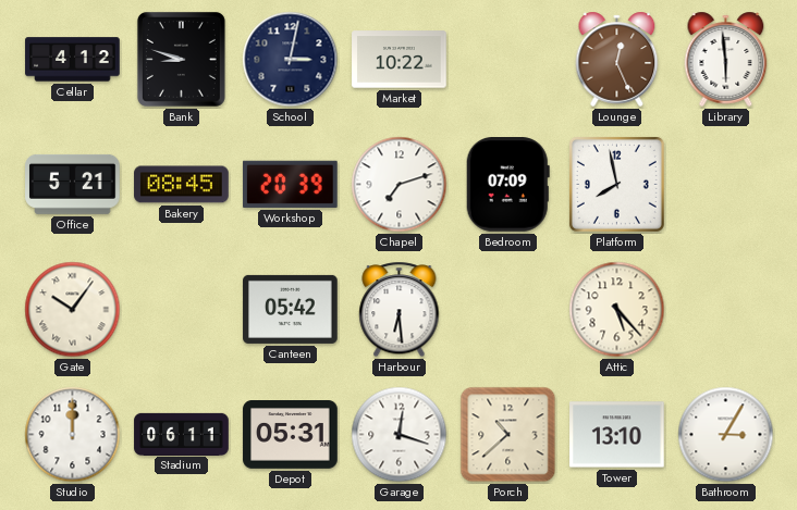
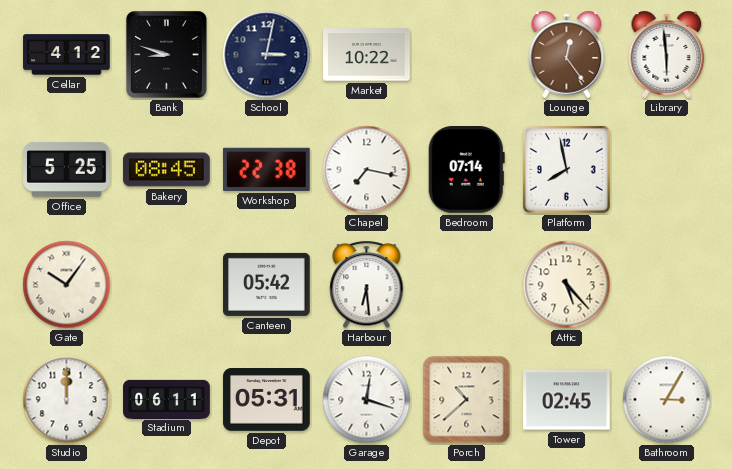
Lounge: 12:26 -> 12:24 (567, 54)
Office: 5:21 -> 5:25 (67, 169)
Workshop: 20:39 -> 22:38 (267, 169)
Chapel: 7:12 -> 7:17 (367, 170)
Bedroom: 07:09 -> 07:14 (466, 170)
Tower: 13:10 -> 02:45 (567, 400)
